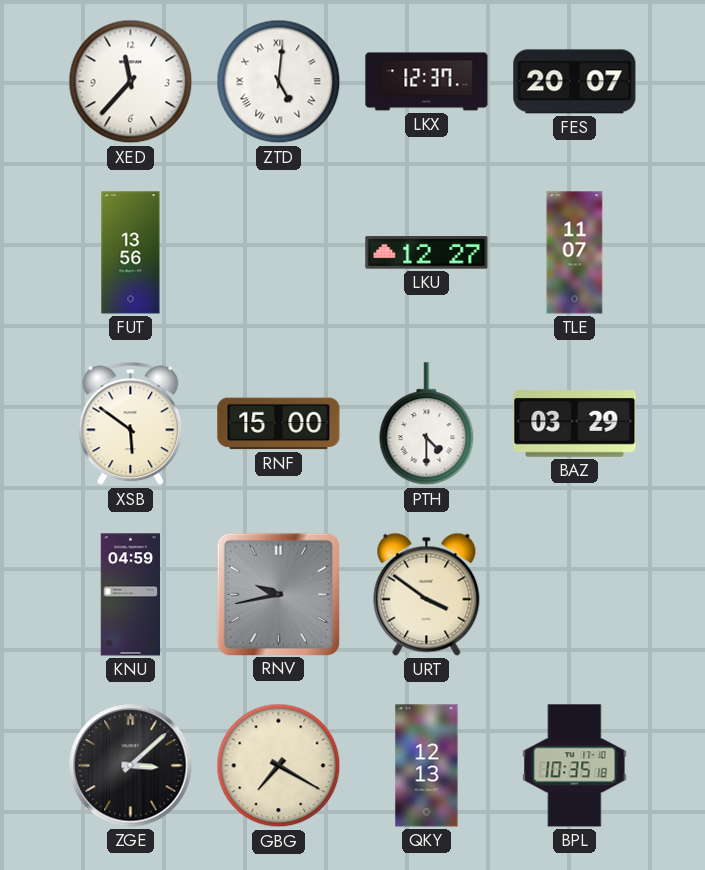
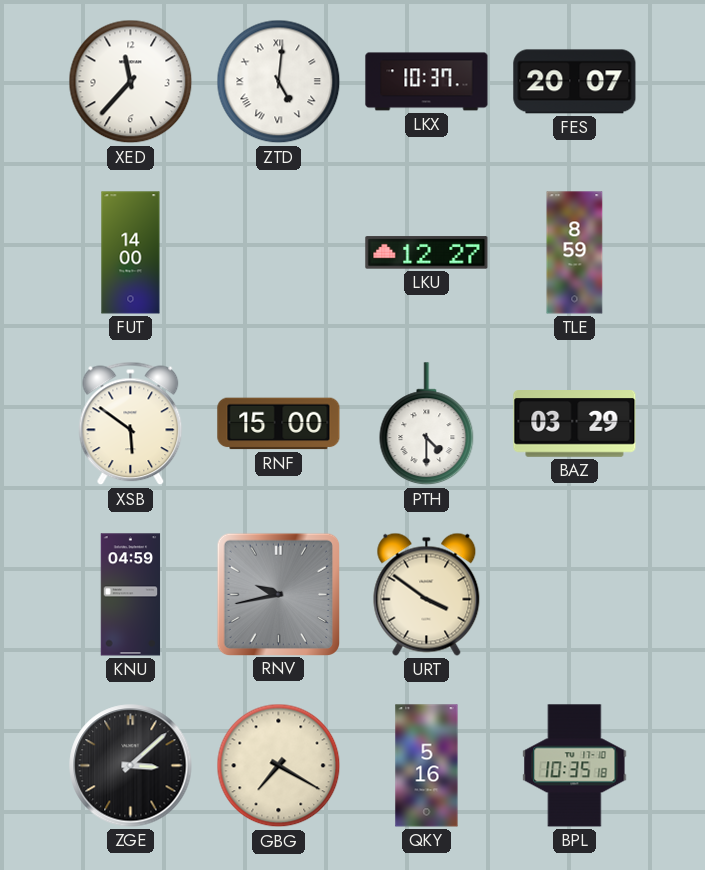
LKX: 12:37 -> 10:37 (427, 82)
FUT: 13:56 -> 14:00 (131, 253)
TLE: 11:07 -> 8:59 (575, 253)
QKY: 12:13 -> 5:16 (427, 766)
